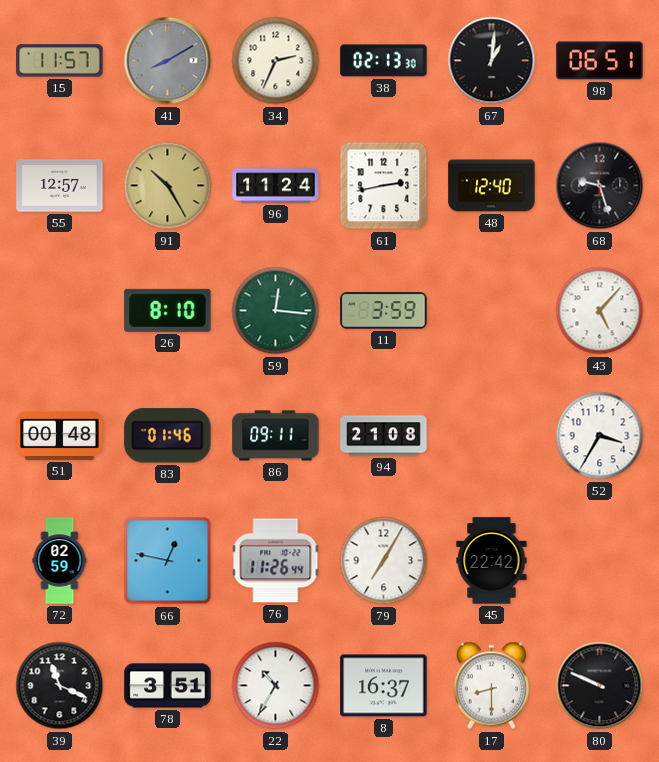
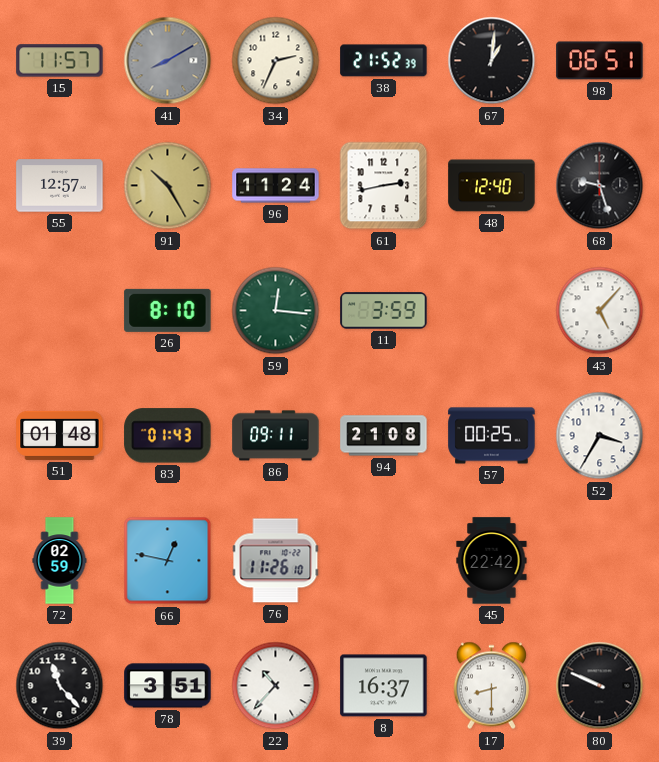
38: 02:13 -> 21:52 (384, 61)
51: 00:48 -> 01:48 (60, 435)
83: 01:46 -> 01:43 (168, 436)
57: none -> 00:25 (492, 436)
76: 11:26:44 -> 11:26:10 (276, 561)
79: 7:05 -> none (384, 561)
39: 11:19 -> 11:23 (60, 686)
22: 10:35 -> 10:37 (276, 686)
